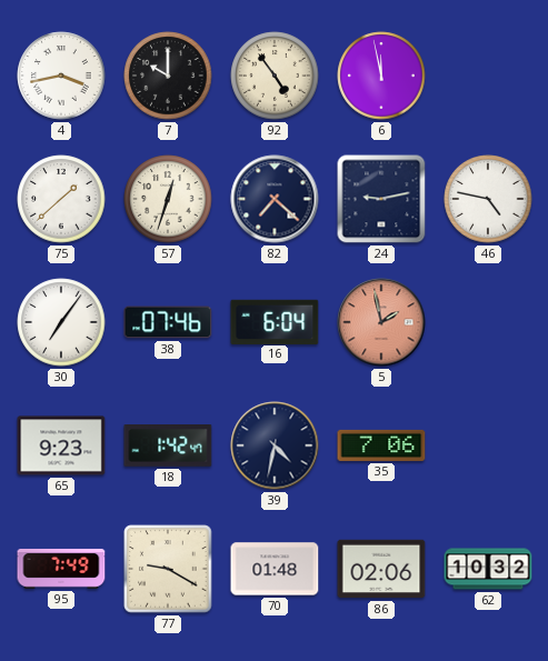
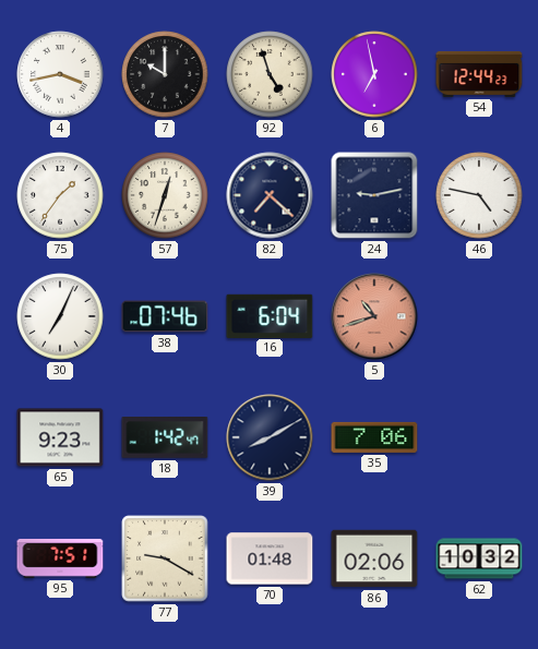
92: 4:54 -> 4:57 (270, 74)
6: 11:58 -> 6:58 (374, 74)
54: none -> 12:44 (479, 74)
75: 1:38 -> 1:36 (60, 195)
30: 7:06 -> 7:04 (60, 316)
5: 1:58 -> 10:42 (374, 316)
39: 4:32 -> 8:10 (270, 437)
95: 7:49 -> 7:51 (60, 558)
